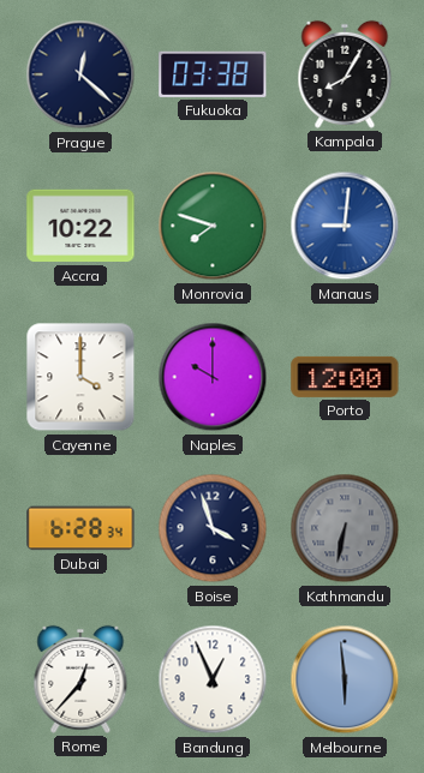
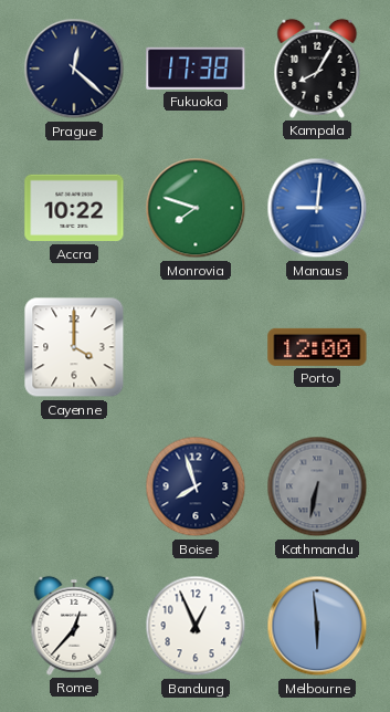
Fukuoka: 03:38 -> 17:38 (196, 69)
Naples: 10:00 -> none (213, 377)
Dubai: 6:28 -> none (80, 528)
Boise: 3:57 -> 7:57 (196, 486)
